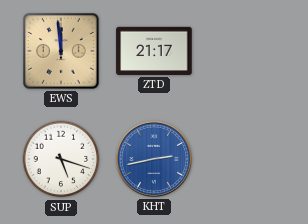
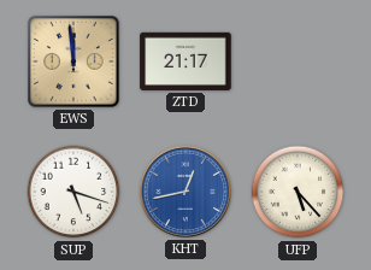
KHT: 2:43 -> 12:43 (185, 192)
UFP: none -> 5:23 (298, 192)
